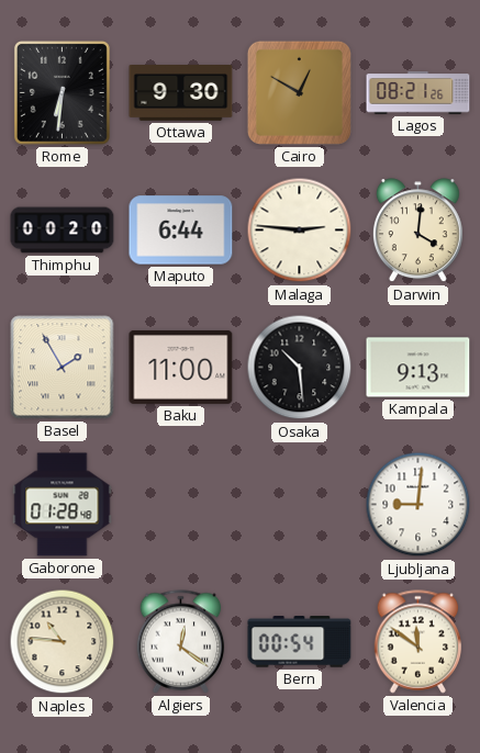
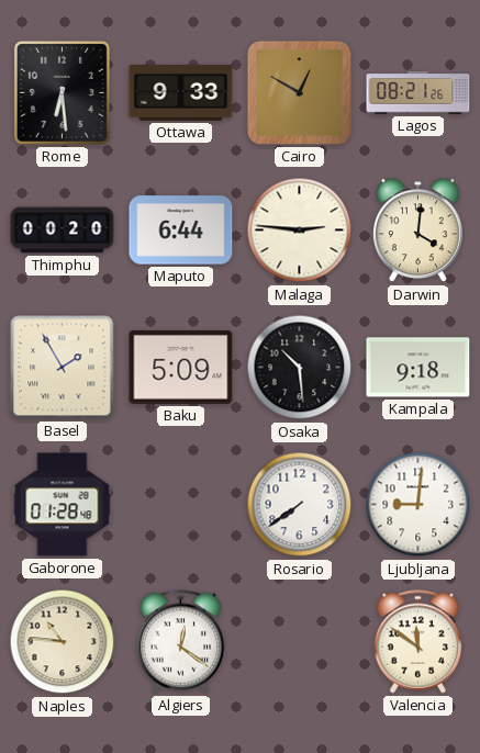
Rome: 6:31 -> 6:29 (62, 92)
Ottawa: 9:30 -> 9:33 (181, 93)
Baku: 11:00 -> 5:09 (181, 367)
Kampala: 9:13 -> 9:18 (418, 368)
Rosario: none -> 7:39 (300, 505)
Bern: 00:54 -> none (300, 642)
